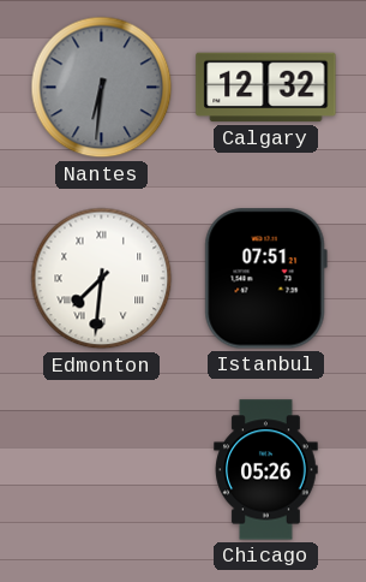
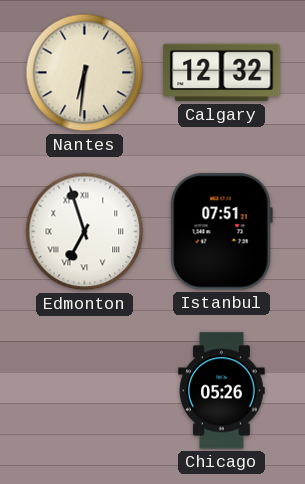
Nantes dial: grey -> cream (85, 73)
Edmonton: 7:31 -> 6:57 (85, 232)
